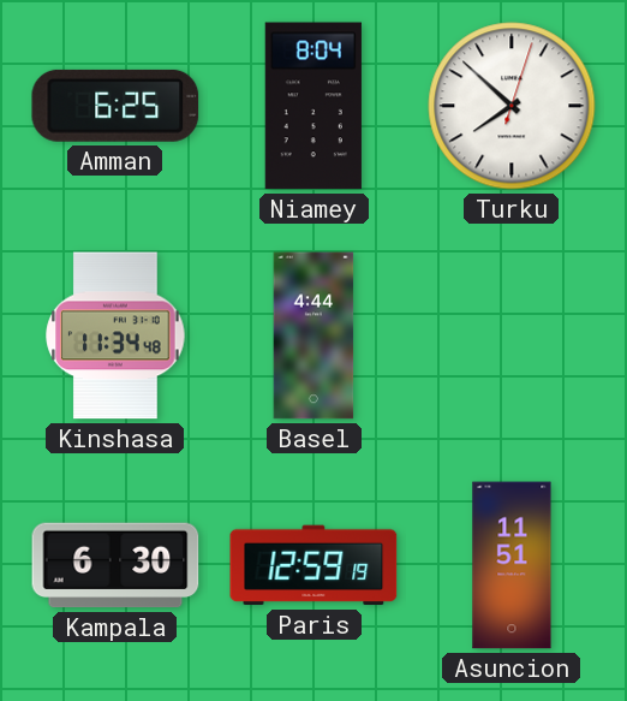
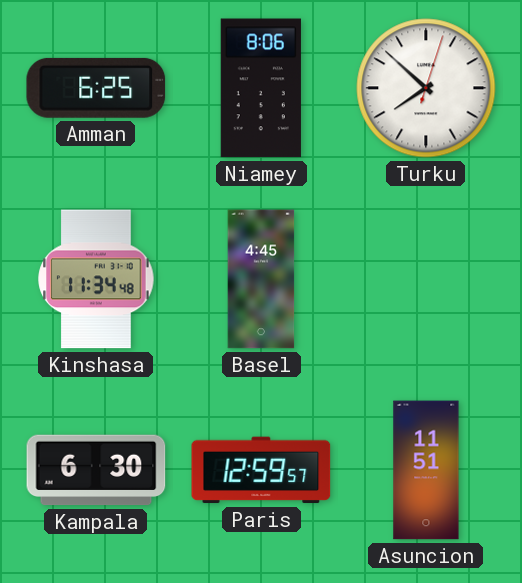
Niamey: 8:04 -> 8:06 (261, 88)
Basel: 4:44 -> 4:45 (261, 279)
Paris: 12:59:19 -> 12:59:57 (261, 470)
